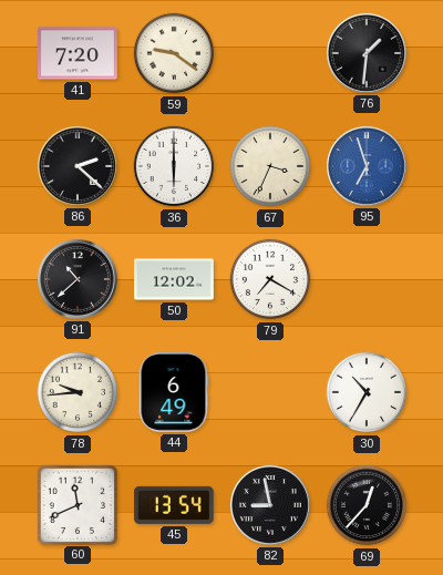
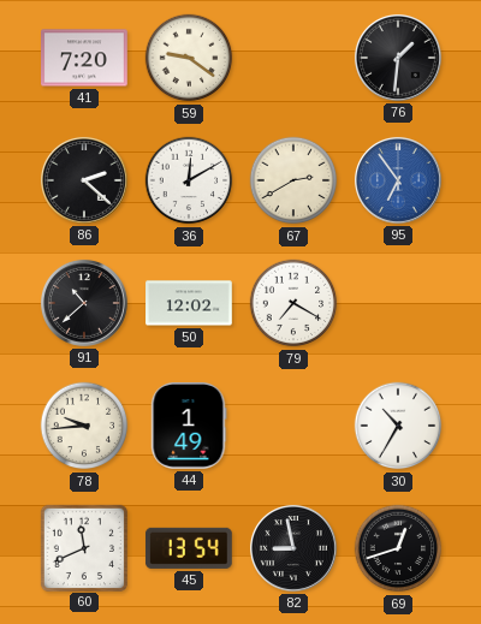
36: 6:00 -> 12:10 (189, 180)
67: 3:34 -> 2:40 (293, 180)
95: 6:57 -> 6:54 (398, 180)
44: 6:49 -> 1:49 (189, 427)
69: 12:37 -> 12:42 (398, 548)
